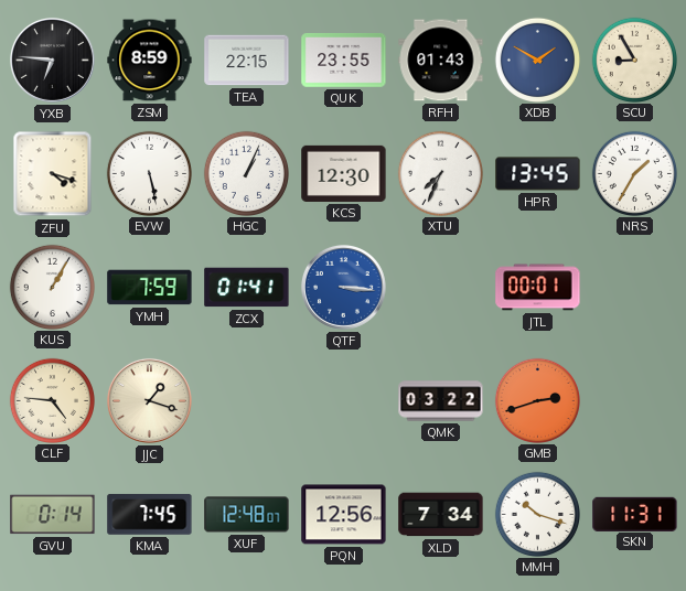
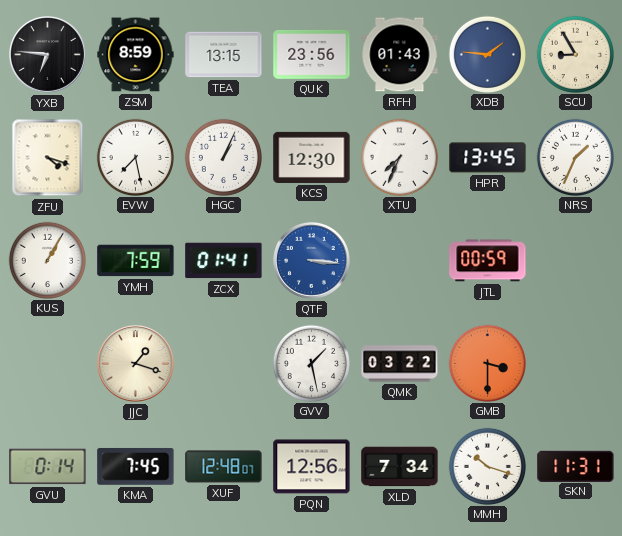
TEA: 22:15 -> 13:15 (224, 55)
QUK: 23:55 -> 23:56 (312, 55)
XDB: 1:50 -> 1:46 (487, 54)
EVW: 5:28 -> 7:28 (135, 157)
NRS: 1:35 -> 1:34 (575, 157)
JTL: 00:01 -> 00:59 (488, 261)
CLF: 4:46 -> none (52, 400)
GVV: none -> 1:28 (311, 363)
GMB: 2:42 -> 3:30 (487, 363)
